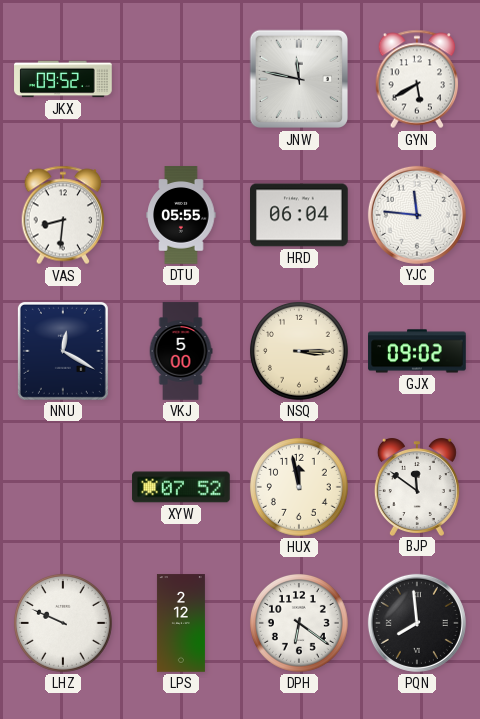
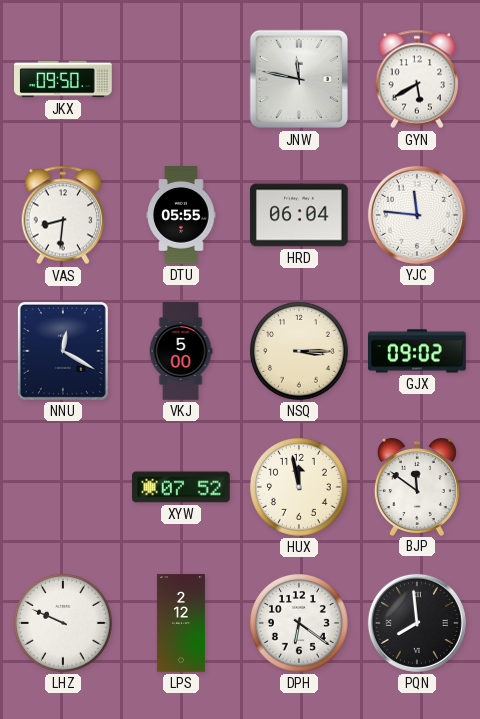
JKX: 09:52 -> 09:50 (63, 79)
